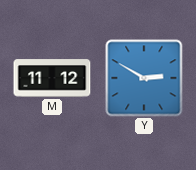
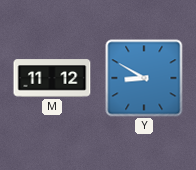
Y: 2:50 -> 8:50 (144, 78)
